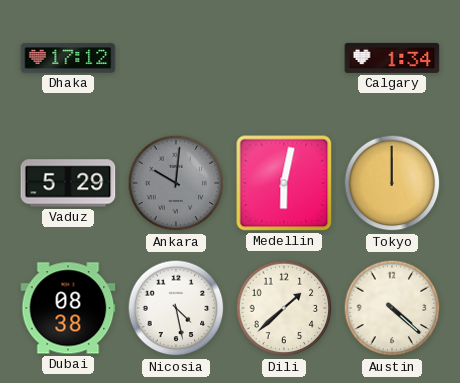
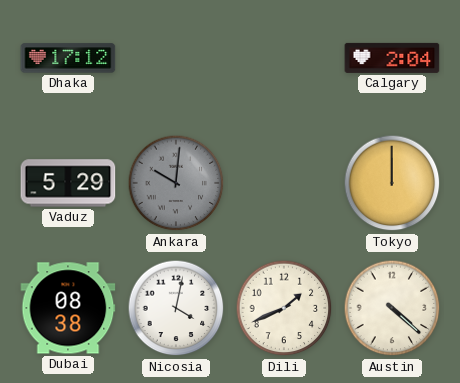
Calgary: 1:34 -> 2:04 (392, 58)
Medellin: 6:02 -> none (284, 183)
Nicosia: 4:28 -> 4:02 (176, 308)
Dili: 1:38 -> 1:41 (284, 308)
